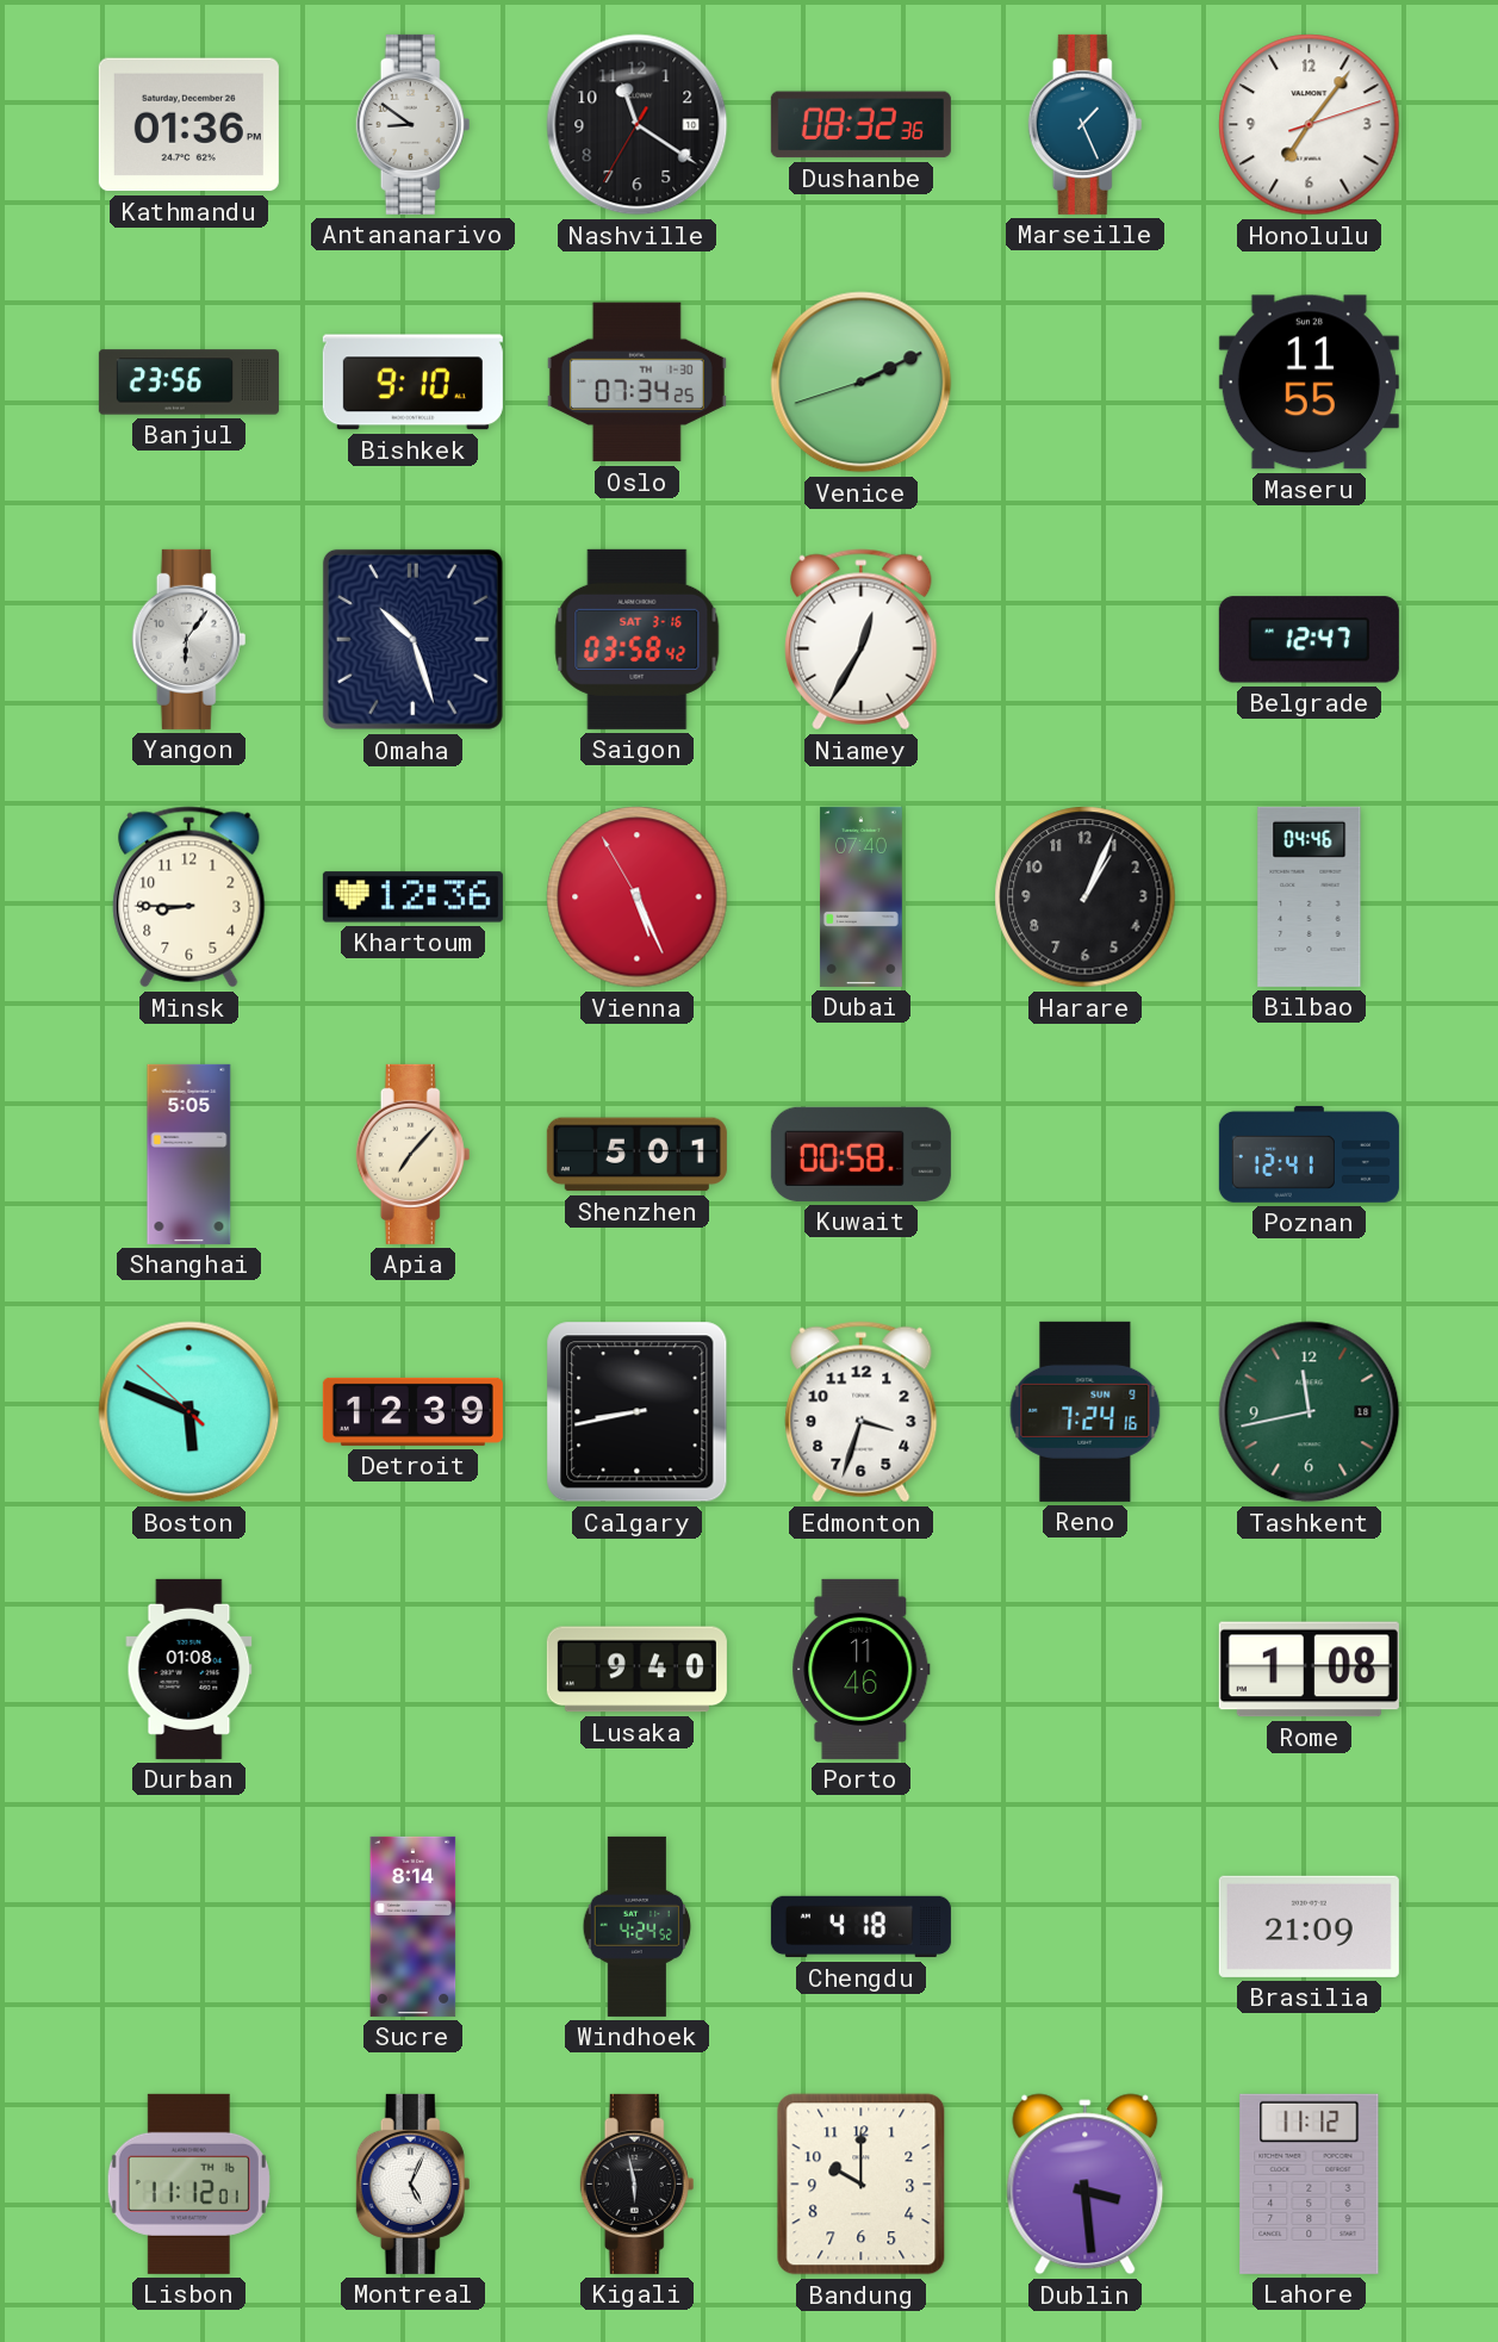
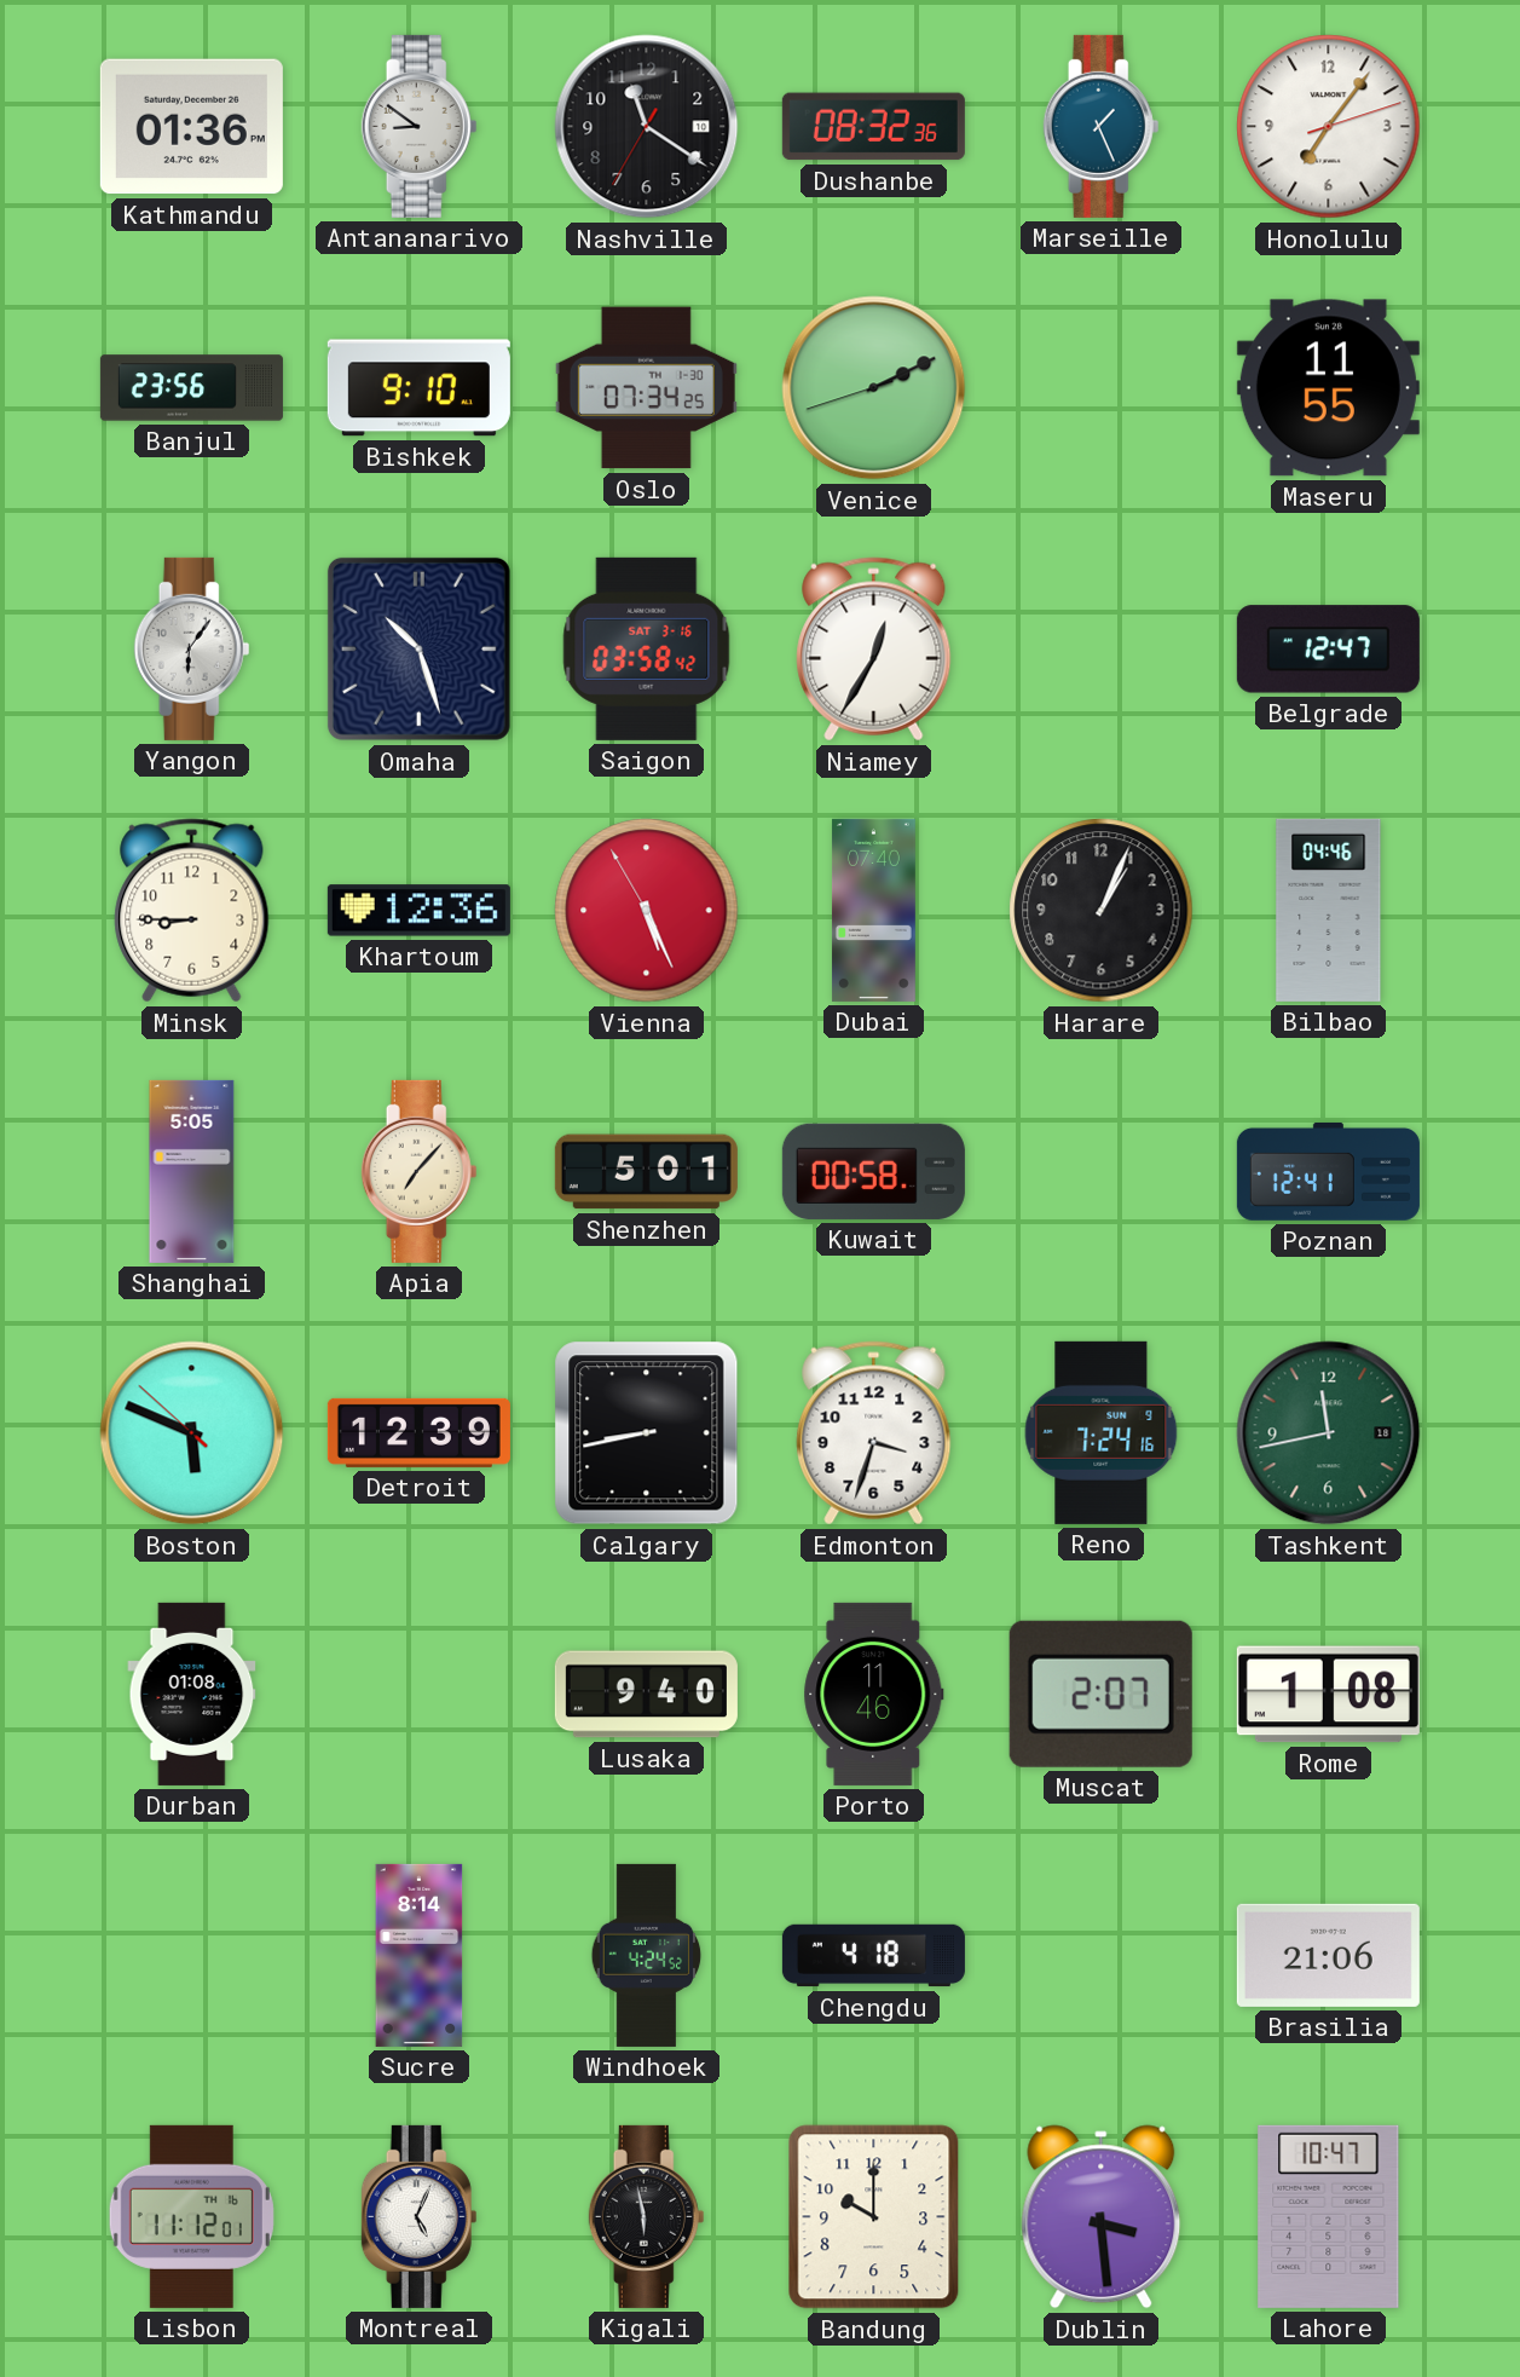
Muscat: none -> 2:07 (1100, 1694)
Brasilia: 21:09 -> 21:06 (1328, 1955)
Lahore: 11:12 -> 10:47 (1329, 2216)
